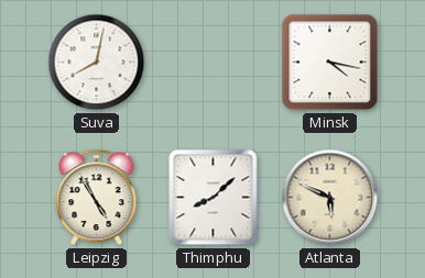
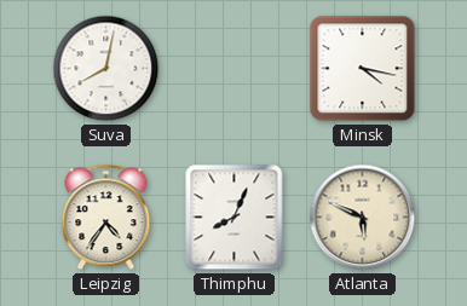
Leipzig: 4:55 -> 4:36 (106, 218)
Thimphu: 8:08 -> 8:04 (235, 218)
